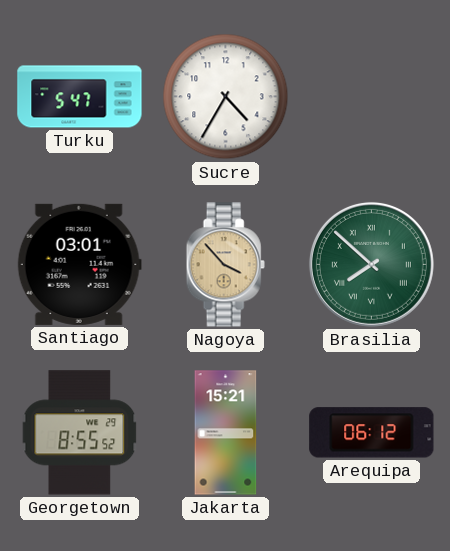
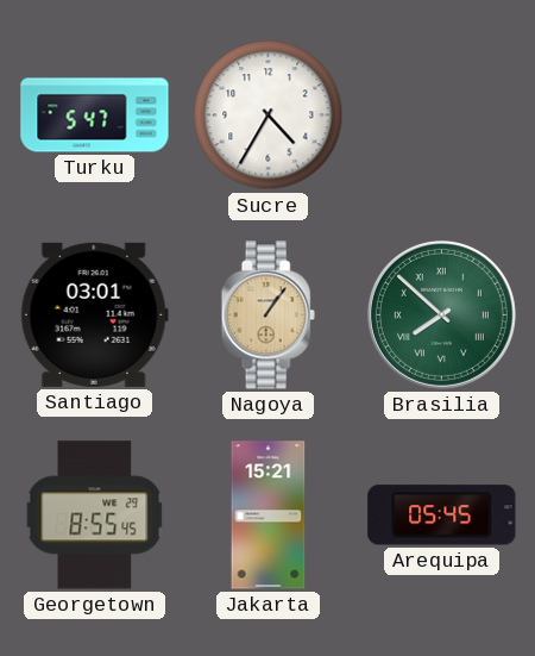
Nagoya: 3:53 -> 1:06 (267, 315)
Georgetown: 8:55:52 -> 8:55:45 (95, 516)
Arequipa: 06:12 -> 05:45 (442, 516)
